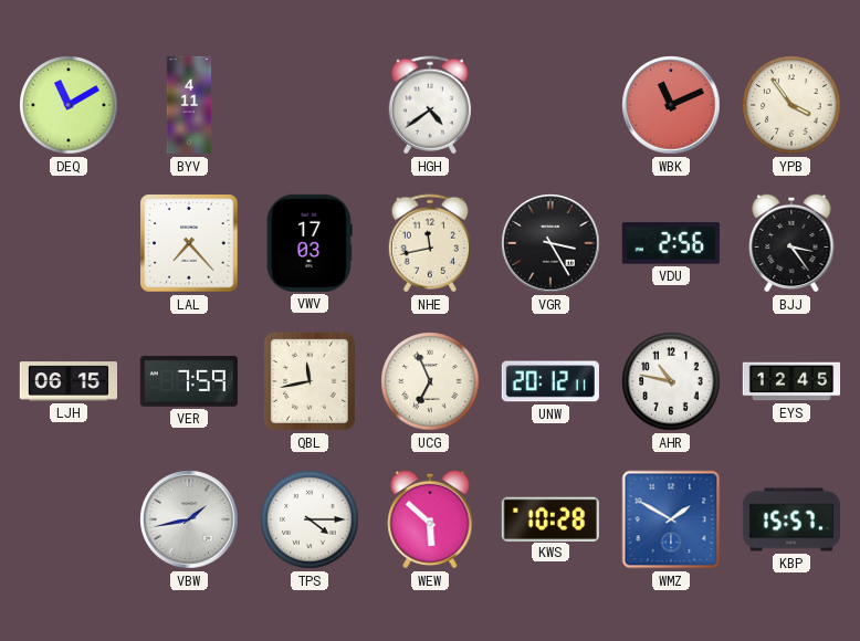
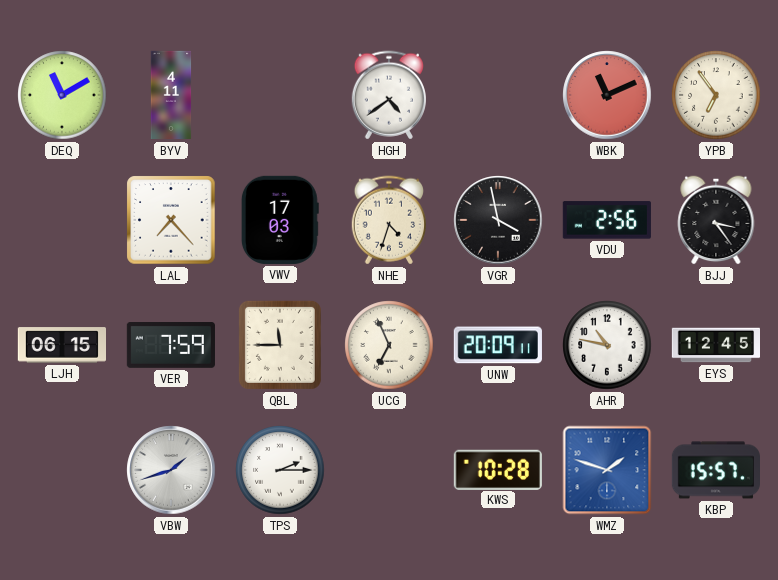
YPB: 3:54 -> 6:54 (716, 95)
NHE: 11:43 -> 4:33 (388, 220)
VGR: 3:25 -> 3:58 (498, 220)
QBL: 11:43 -> 11:45 (280, 345)
UNW: 20:12 -> 20:09 (498, 345)
VBW: 1:43 -> 1:42 (171, 470)
TPS: 4:15 -> 2:15 (280, 470)
WEW: 5:52 -> none (430, 519)
WMZ: 1:50 -> 1:48 (607, 470)
